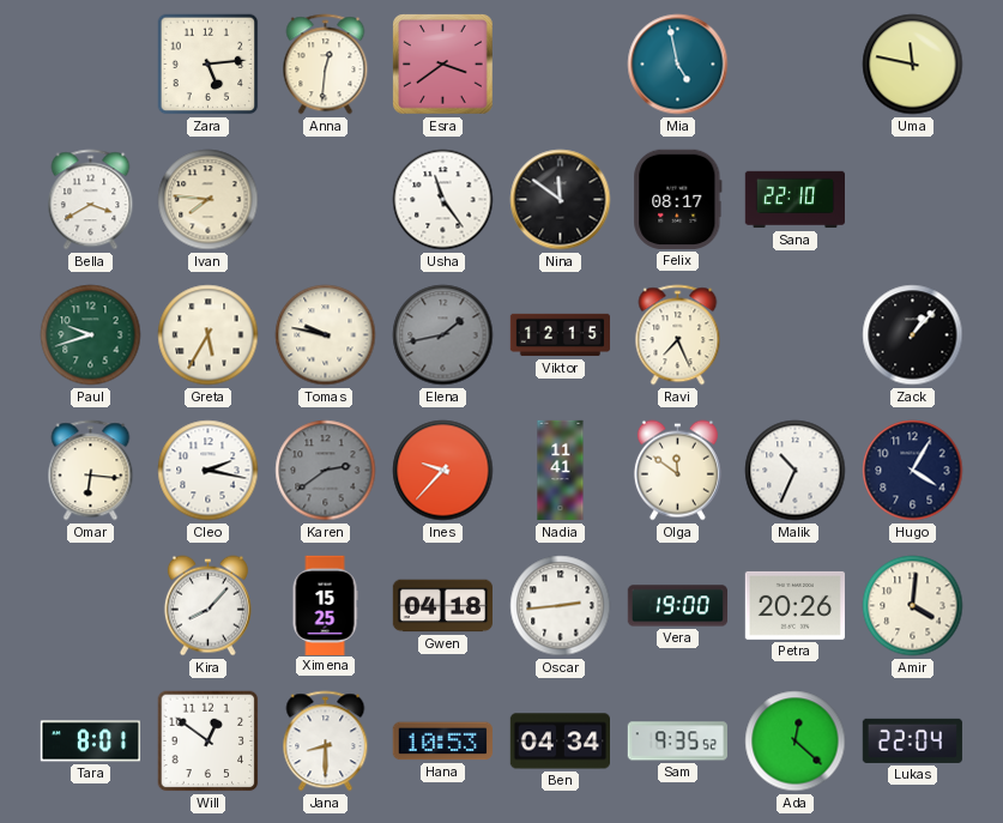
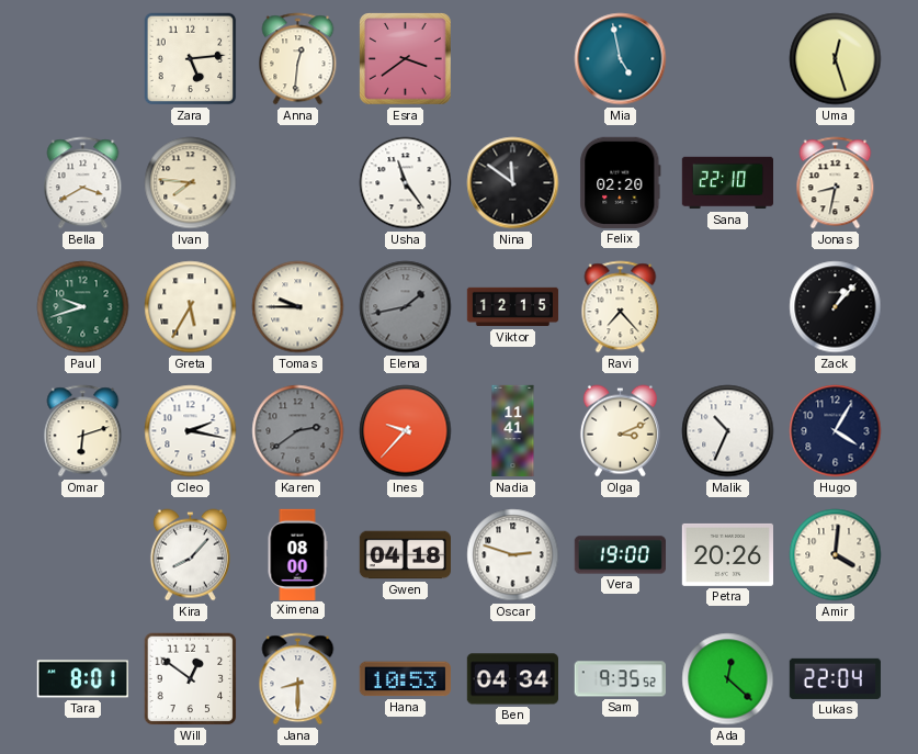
Uma: 11:47 -> 12:27 (836, 59)
Felix: 08:17 -> 02:20 (621, 182)
Jonas: none -> 8:32 (836, 183)
Tomas: 9:47 -> 9:45 (298, 307)
Ravi: 7:26 -> 7:23 (621, 307)
Omar: 6:16 -> 6:12 (83, 431)
Olga: 11:51 -> 3:11 (620, 431)
Ximena: 15:25 -> 08:00 (297, 554)
Oscar: 2:44 -> 2:48 (513, 555)
